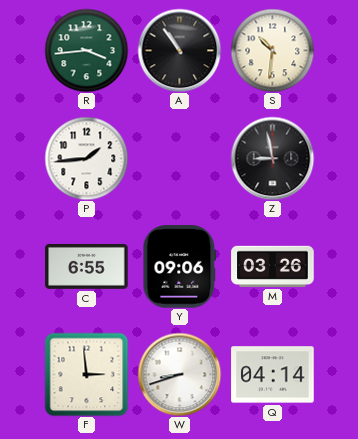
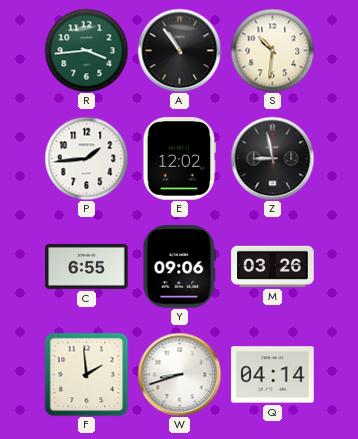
E: none -> 12:02 (179, 159)
F: 2:59 -> 1:59 (86, 374)
